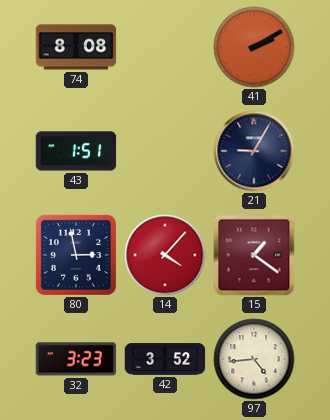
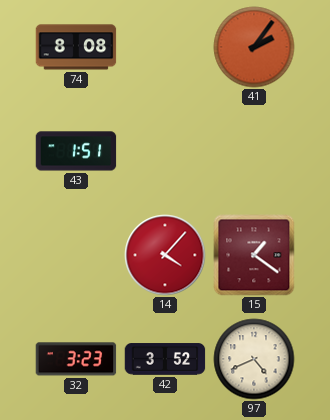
41: 2:10 -> 2:06 (254, 47)
21: 9:05 -> none (254, 151)
80: 2:58 -> none (76, 255)
97: 4:44 -> 4:41 (254, 359)
